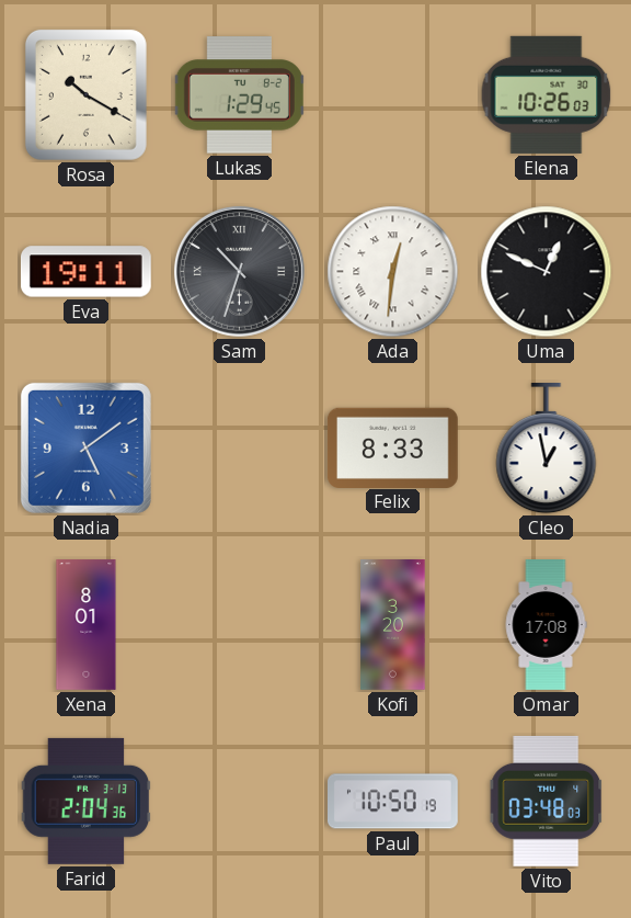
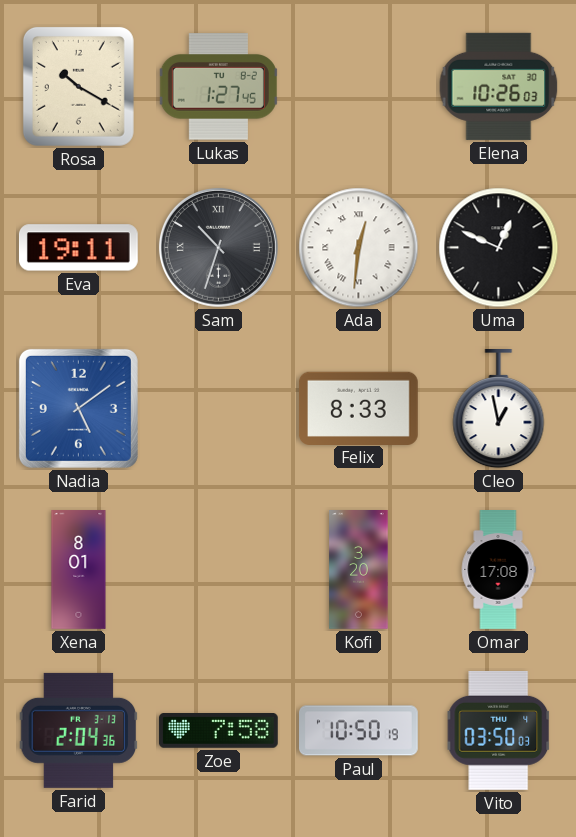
Lukas: 1:29 -> 1:27 (218, 87)
Zoe: none -> 7:58 (218, 731)
Vito: 03:48 -> 03:50 (499, 730)
